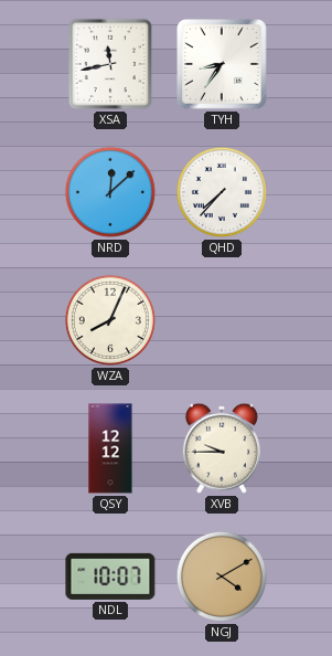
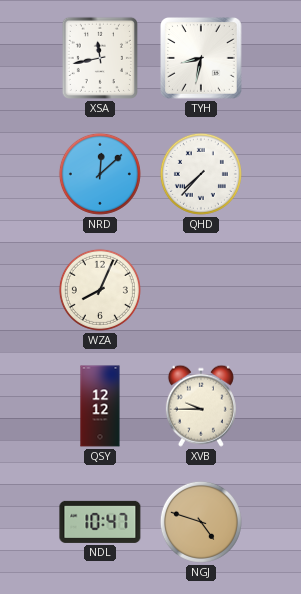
TYH: 8:36 -> 8:32 (202, 59)
NDL: 10:07 -> 10:47 (100, 522)
NGJ: 4:10 -> 4:48 (201, 522)
